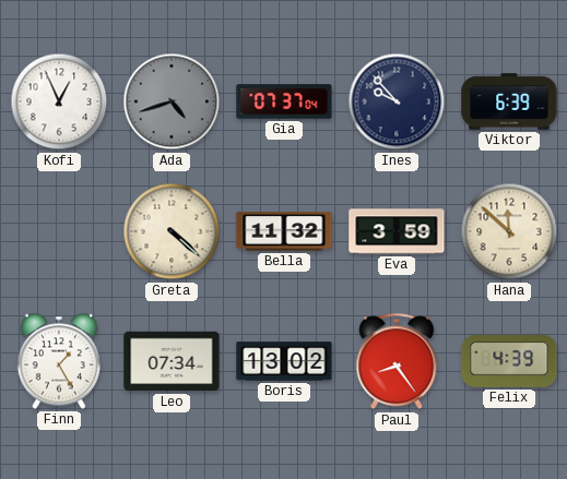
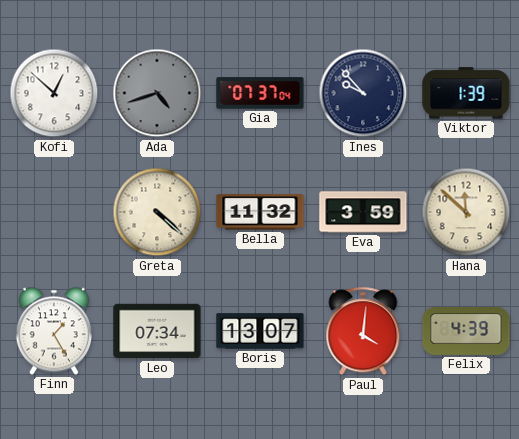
Kofi: 12:56 -> 12:52 (54, 93)
Viktor: 6:39 -> 1:39 (466, 93)
Boris: 13:02 -> 13:07 (260, 331)
Paul: 8:24 -> 4:01 (363, 332)
